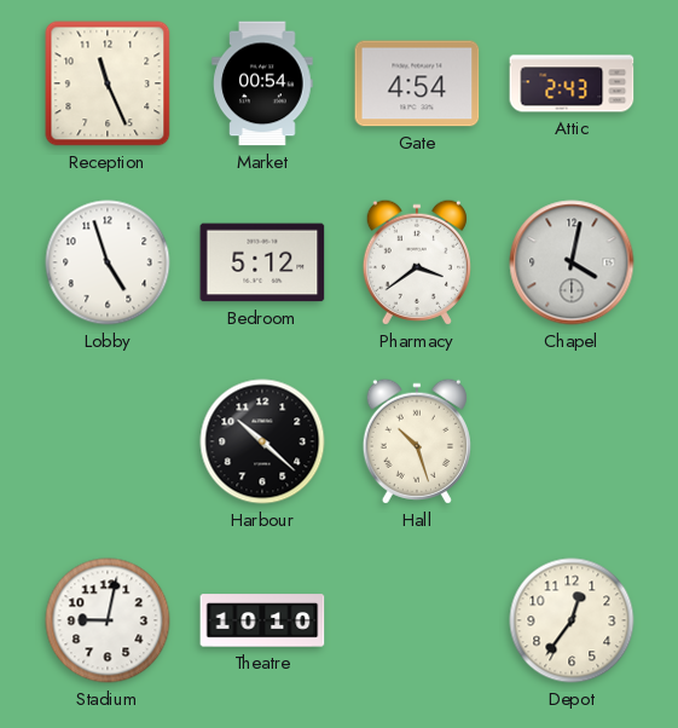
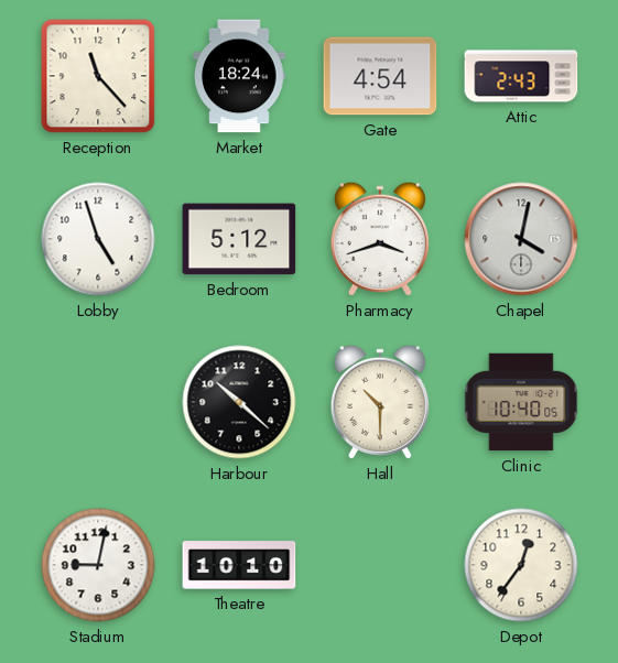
Reception: 11:26 -> 11:23 (98, 76)
Market: 00:54 -> 18:24 (239, 76)
Pharmacy: 3:39 -> 3:42 (380, 239)
Hall: 10:27 -> 10:30 (380, 402)
Clinic: none -> 10:40 (521, 402)
